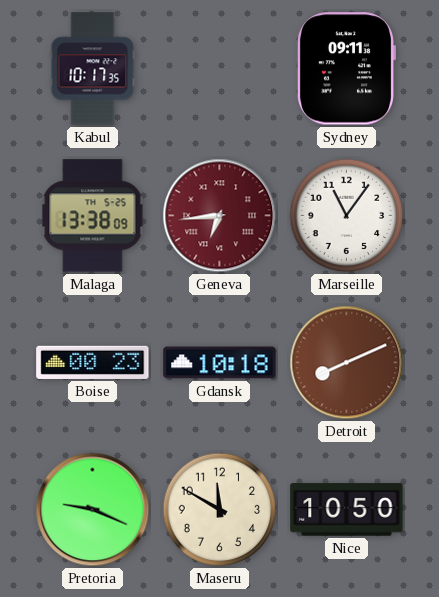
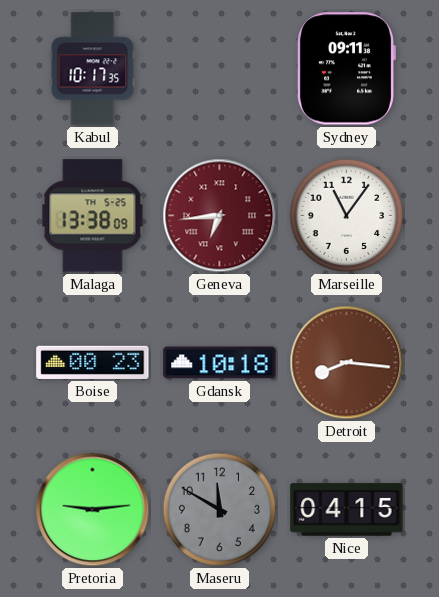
Detroit: 8:11 -> 8:16 (347, 363)
Pretoria: 9:19 -> 9:14 (93, 510)
Maseru dial: cream -> grey (220, 510)
Nice: 10:50 -> 04:15 (347, 510)
